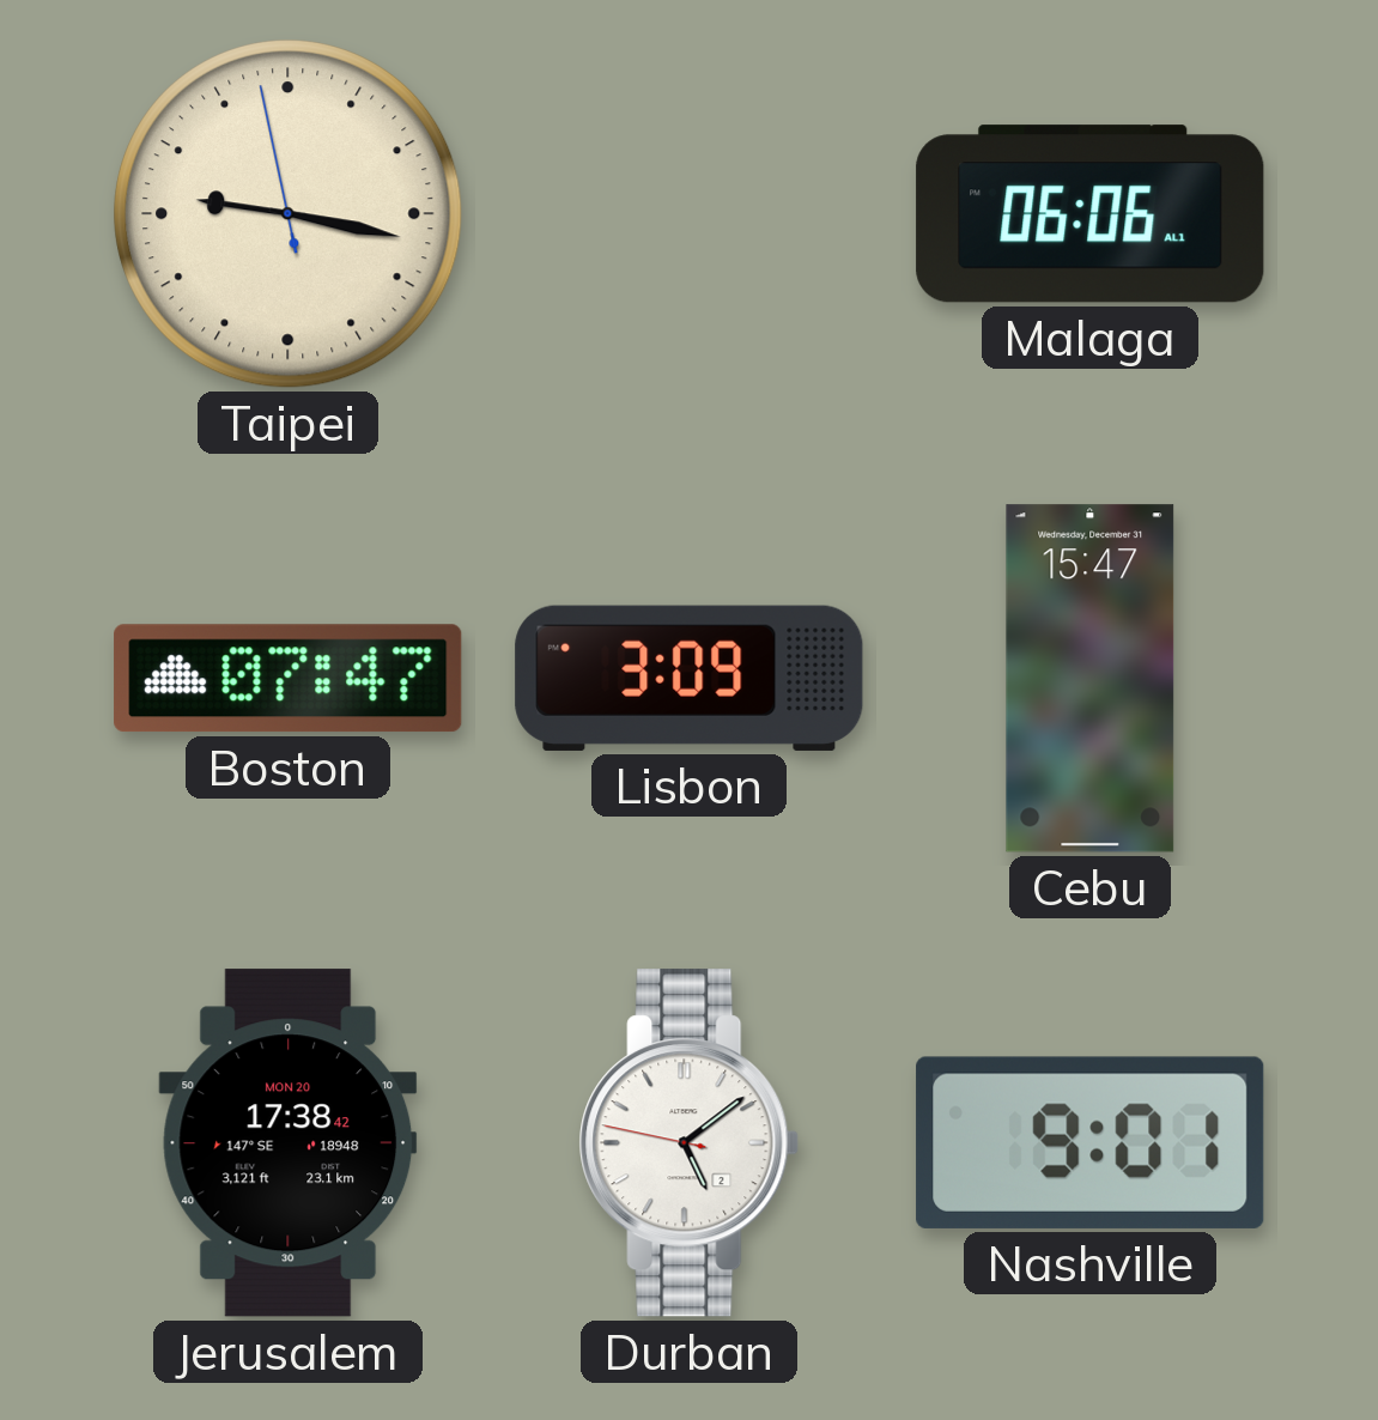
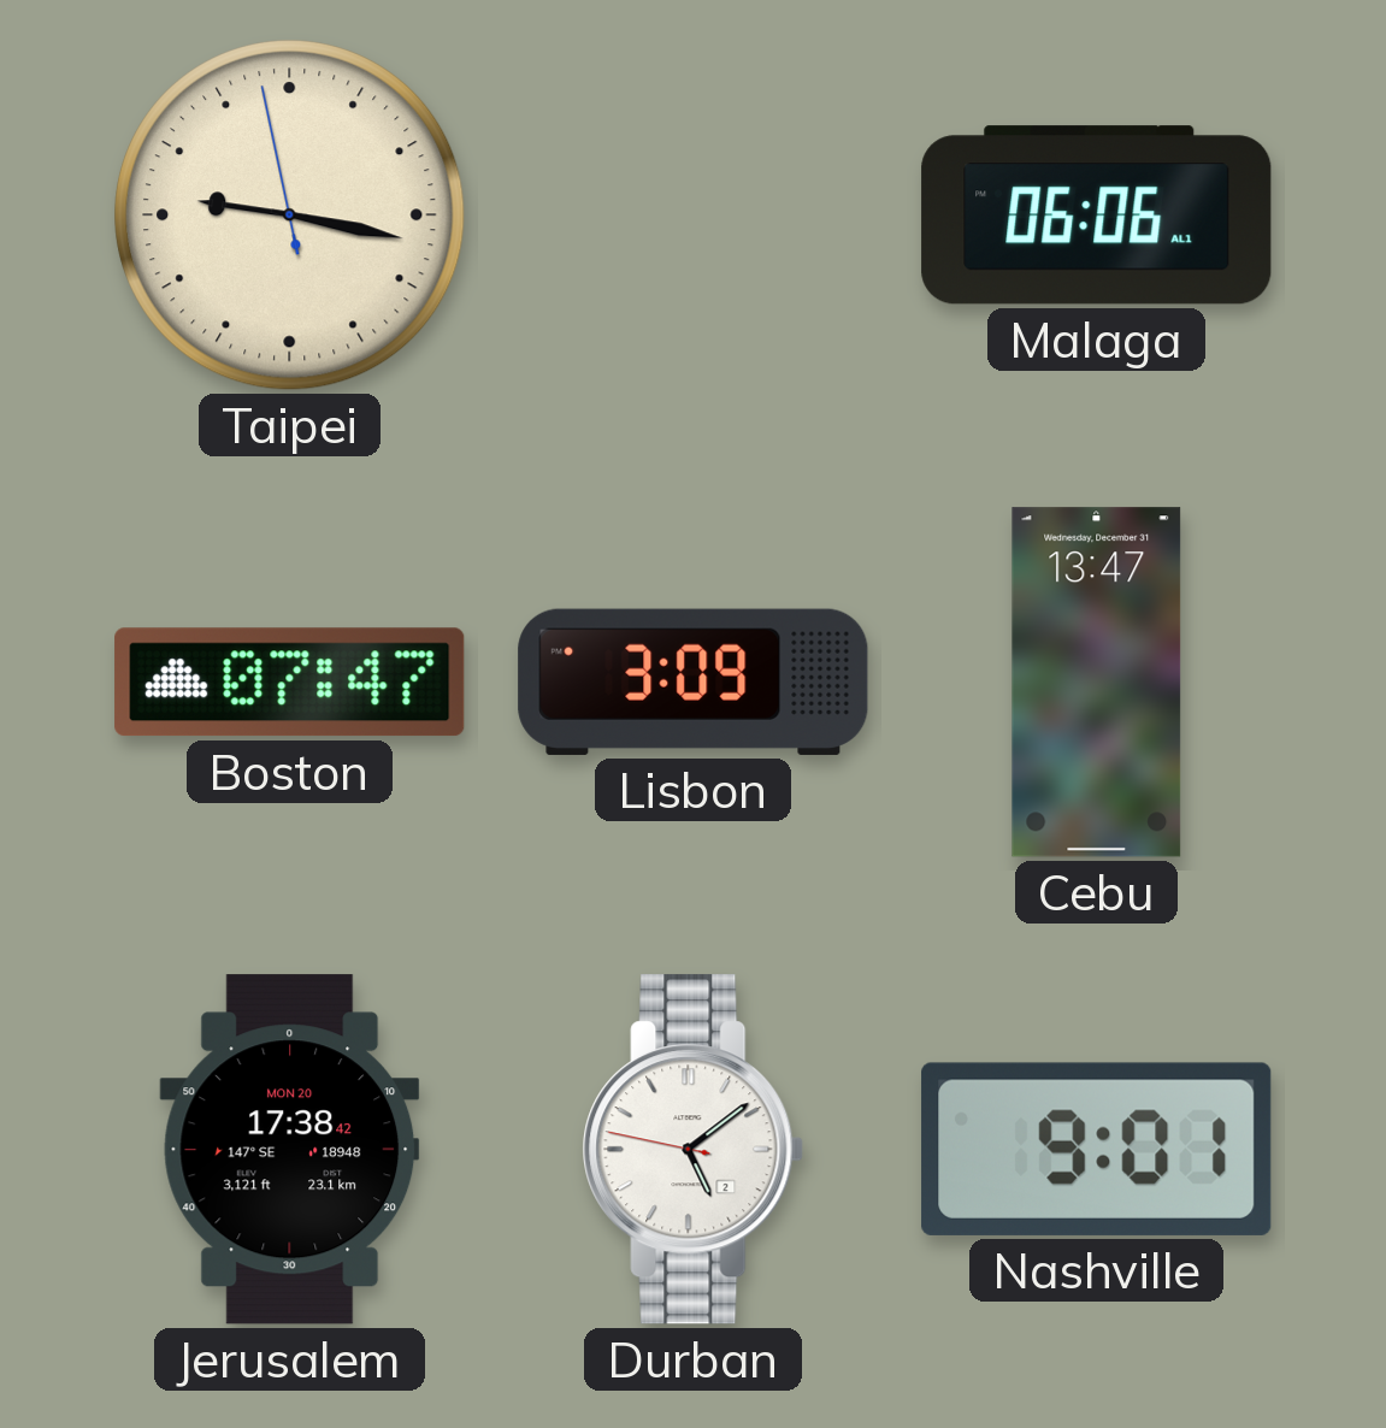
Cebu: 15:47 -> 13:47 (1097, 683)
